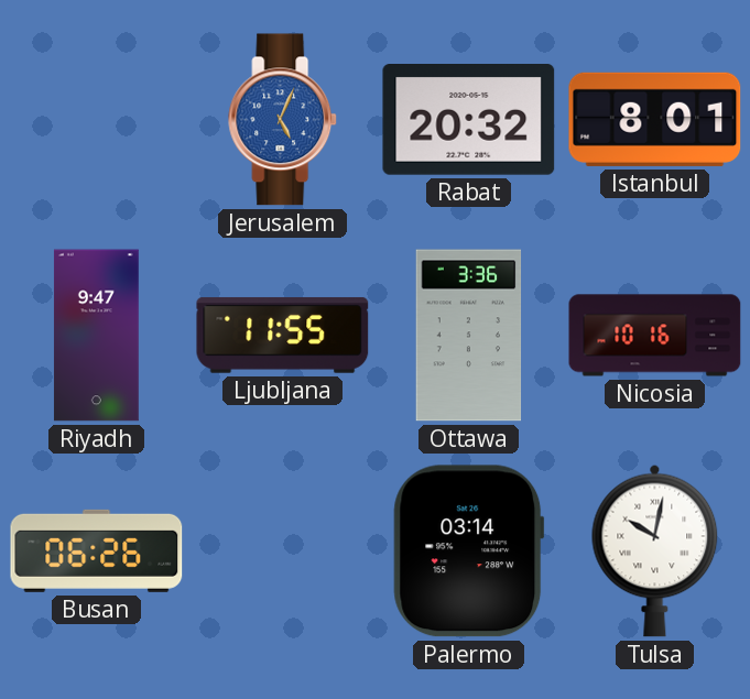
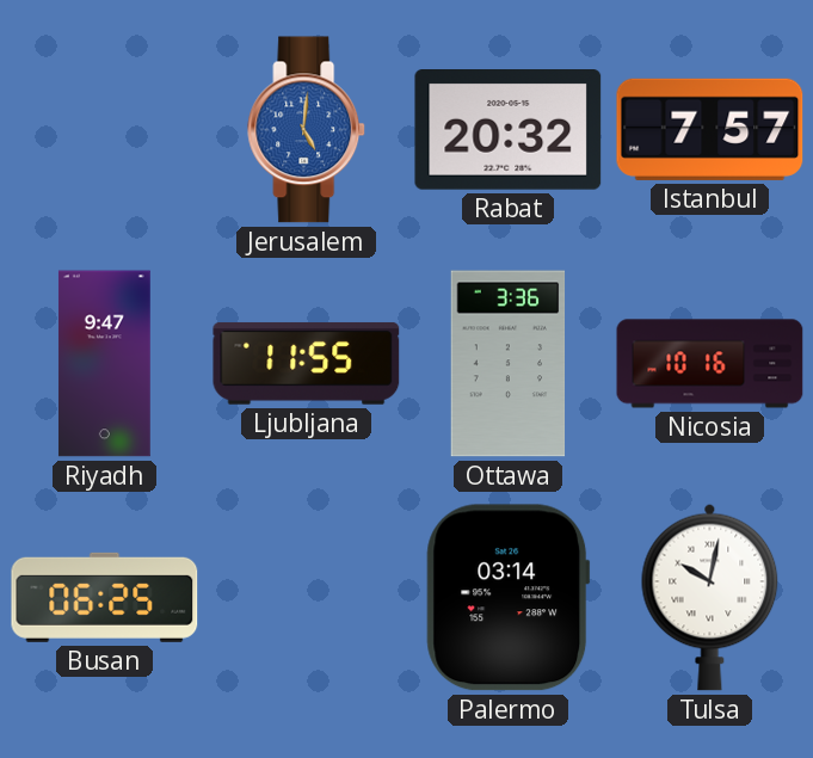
Jerusalem: 5:04 -> 5:01 (307, 130)
Istanbul: 8:01 -> 7:57 (710, 129)
Busan: 06:26 -> 06:25 (105, 597)
